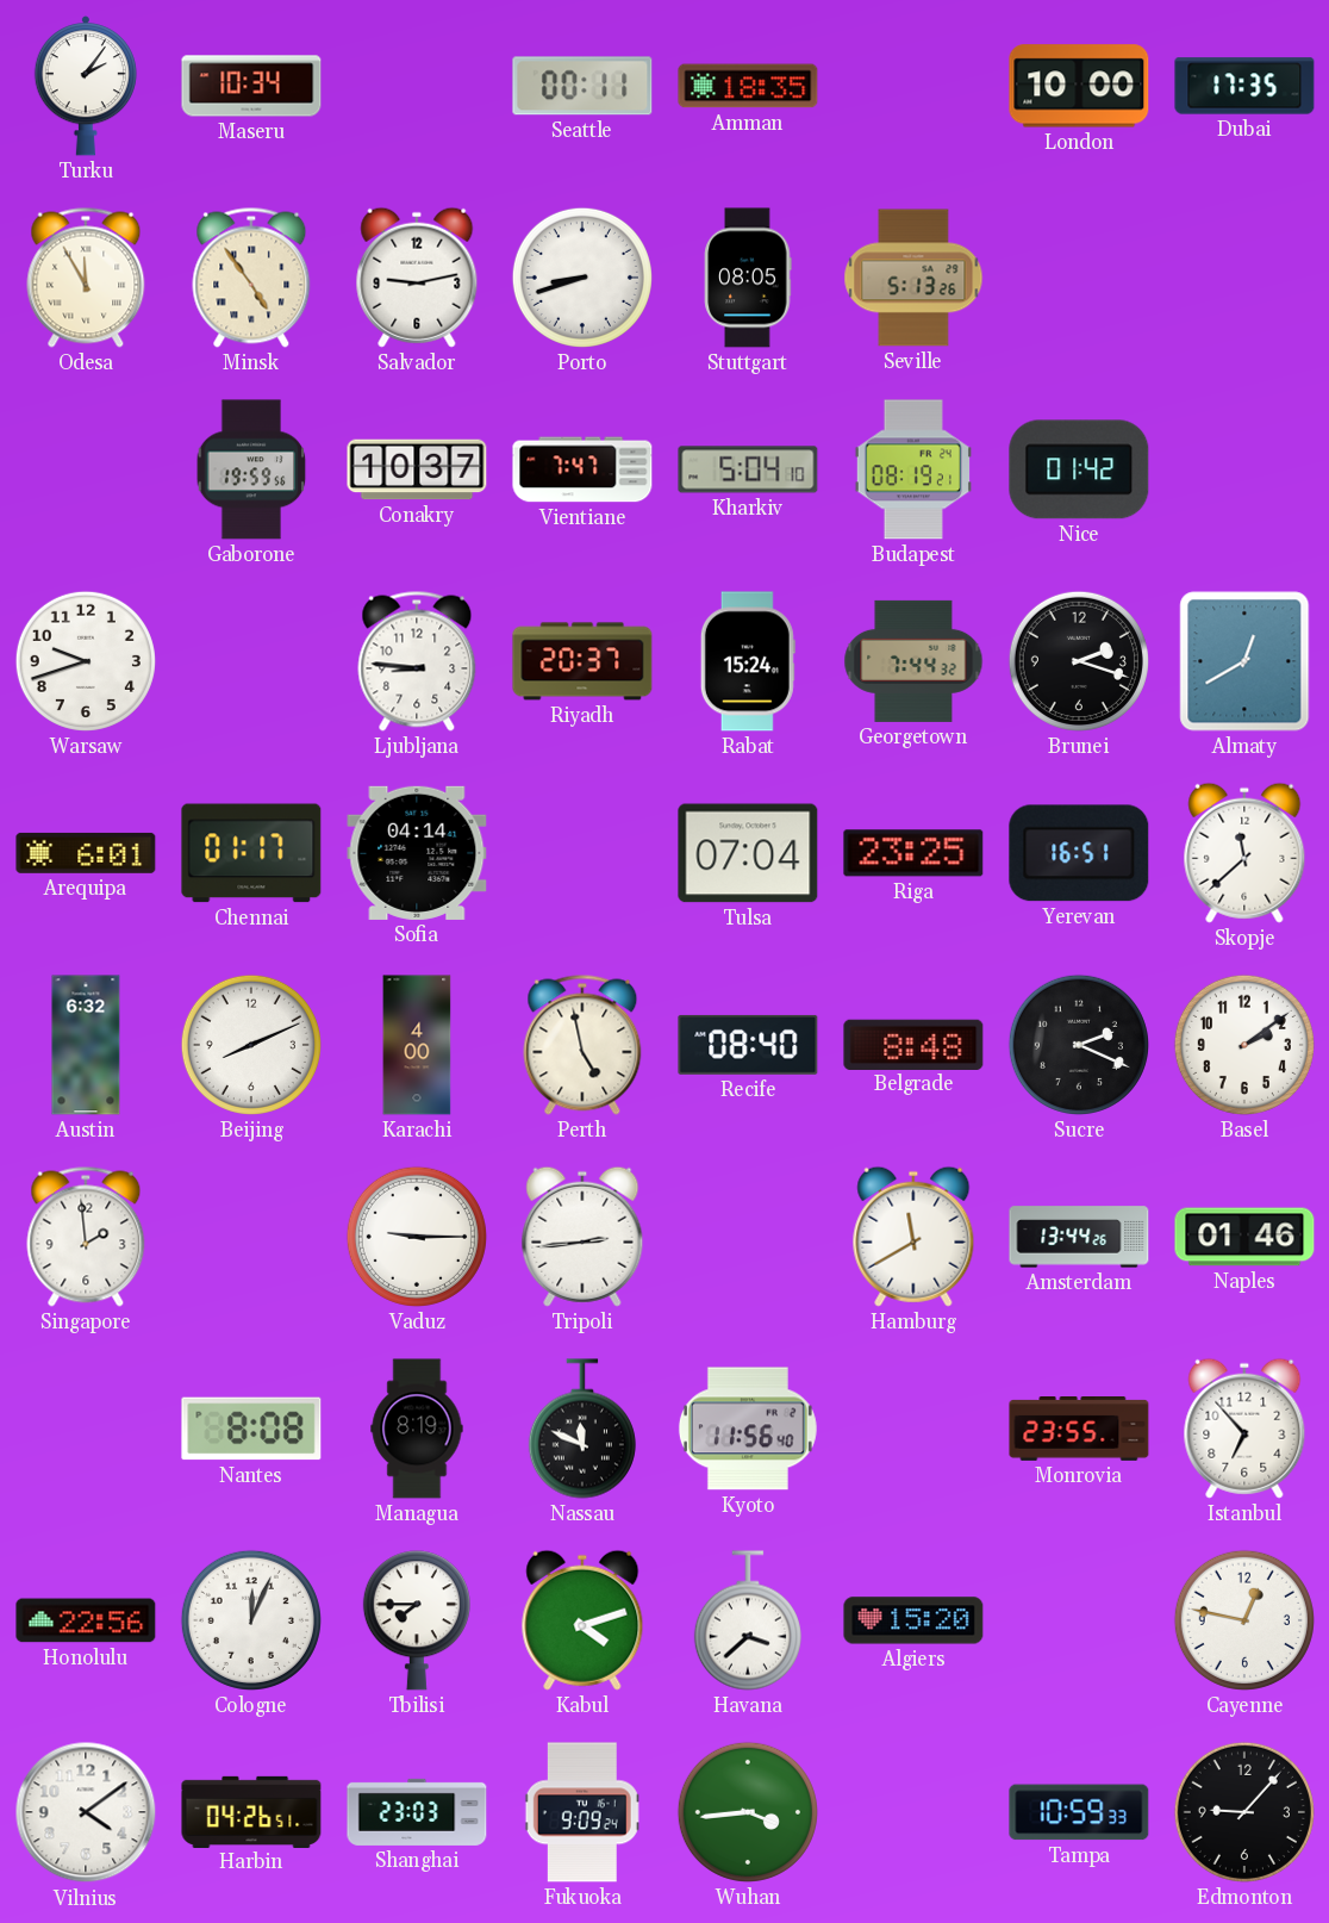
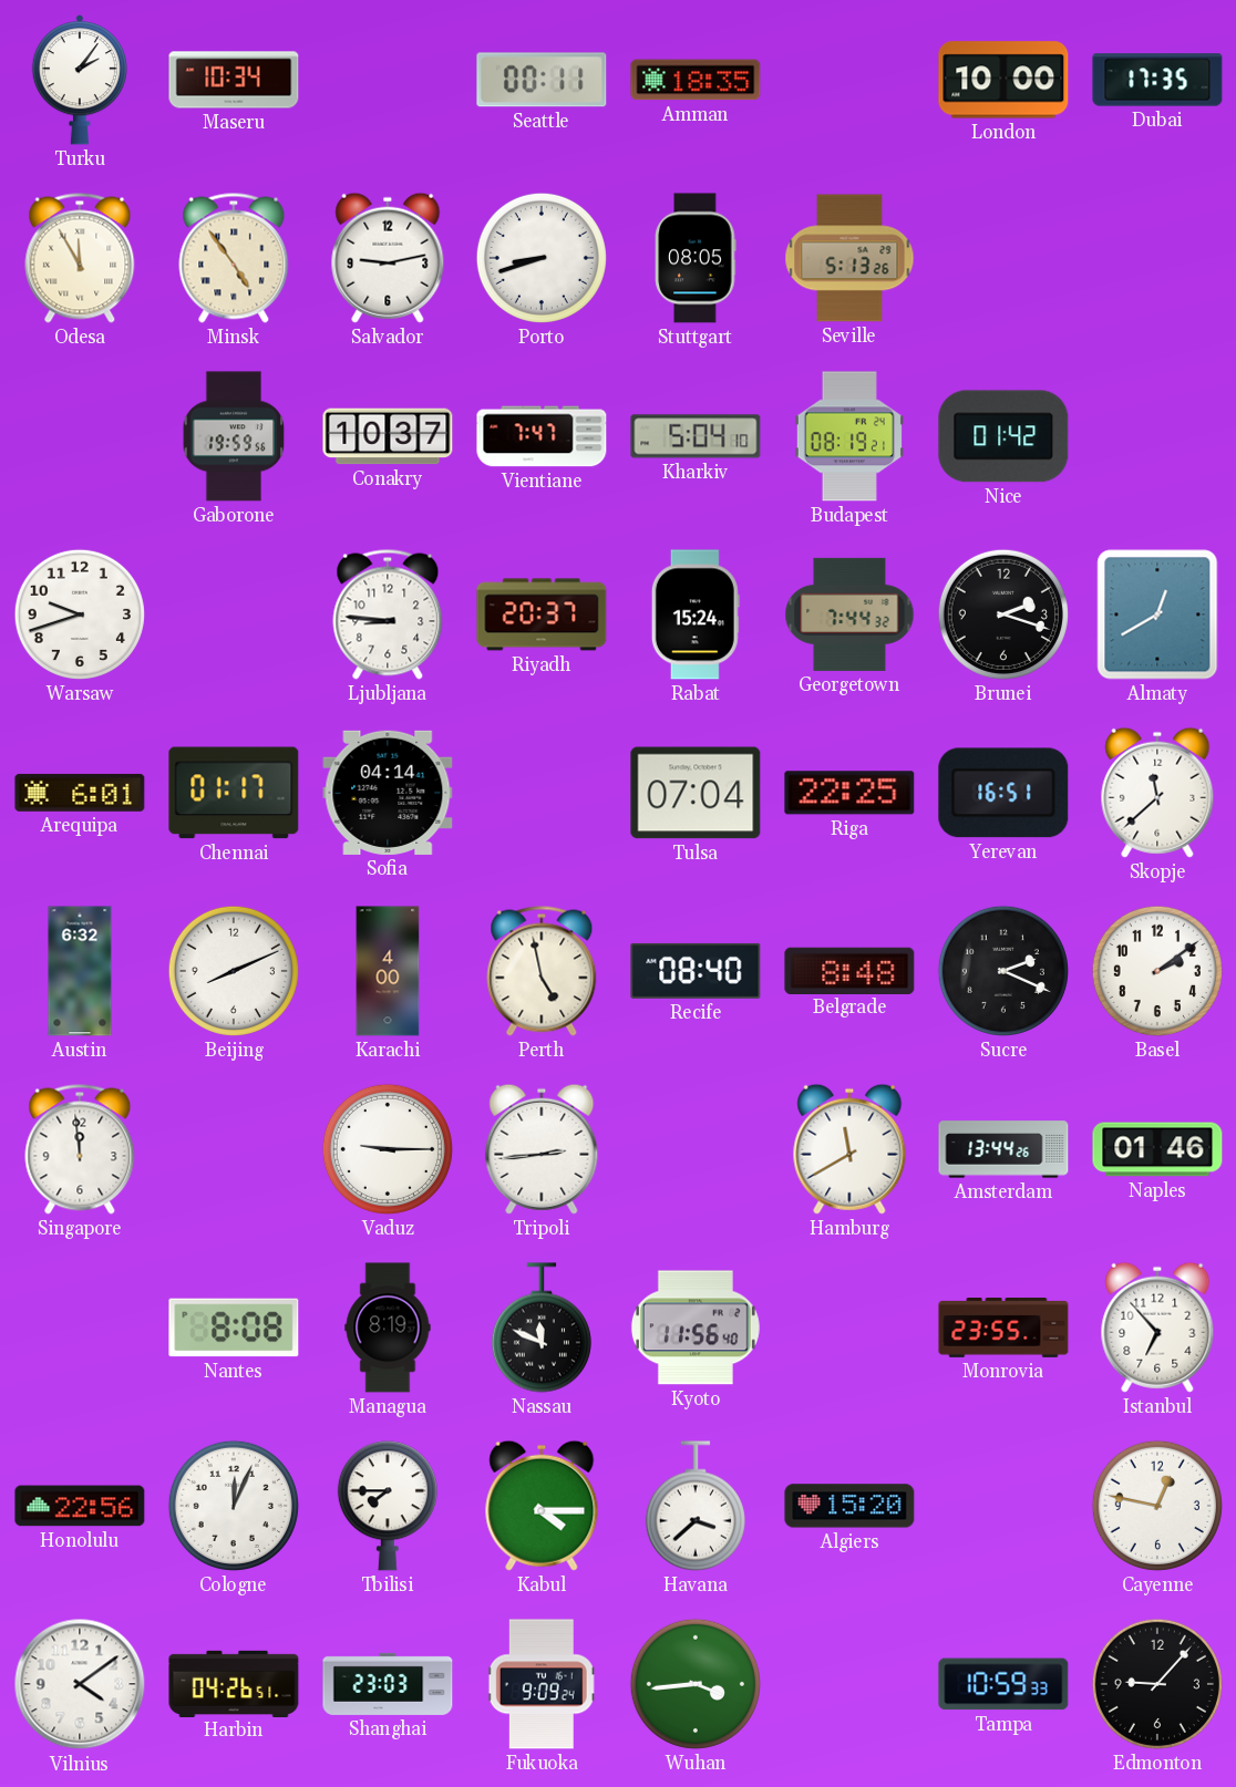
Riga: 23:25 -> 22:25 (849, 793)
Singapore: 1:59 -> 11:59 (80, 1149)
Kabul: 4:12 -> 4:15 (542, 1506)
